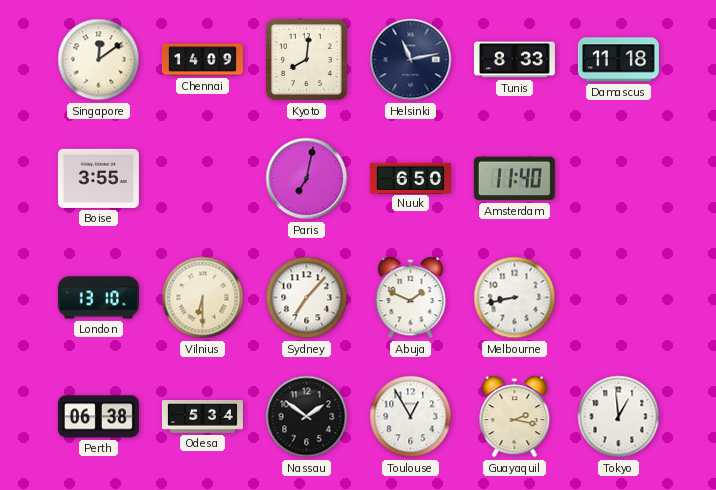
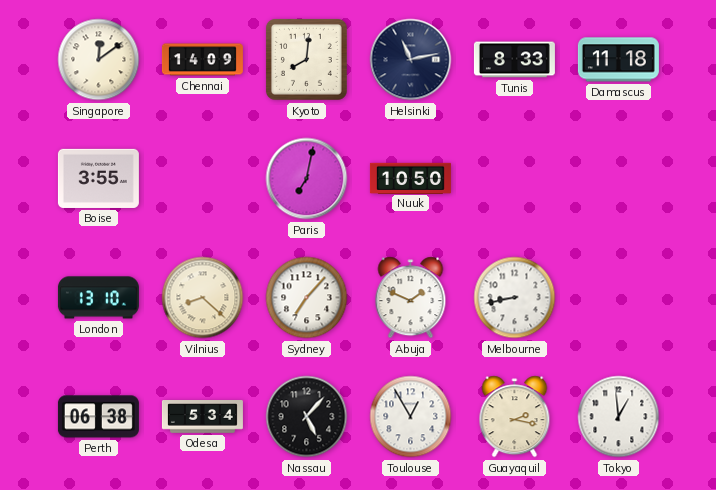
Nuuk: 6:50 -> 10:50 (410, 178)
Amsterdam: 11:40 -> none (514, 179)
Vilnius: 6:30 -> 8:22 (203, 298)
Nassau: 1:51 -> 5:07 (307, 417)
